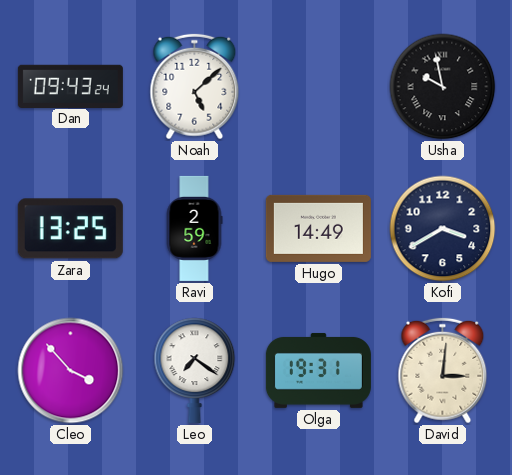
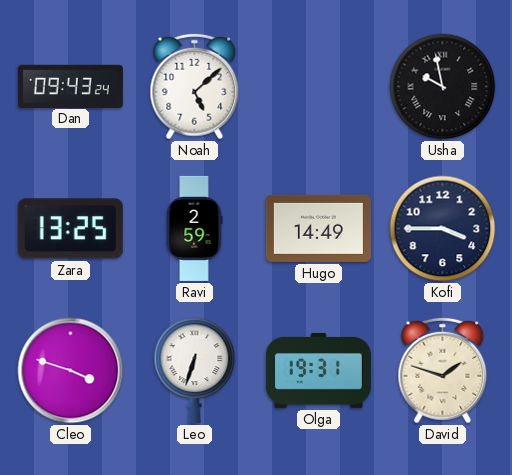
Kofi: 3:40 -> 3:45 (443, 229)
Cleo: 3:53 -> 3:48 (71, 371)
Leo: 7:21 -> 6:33 (195, 370)
David: 3:01 -> 1:48 (443, 371)
